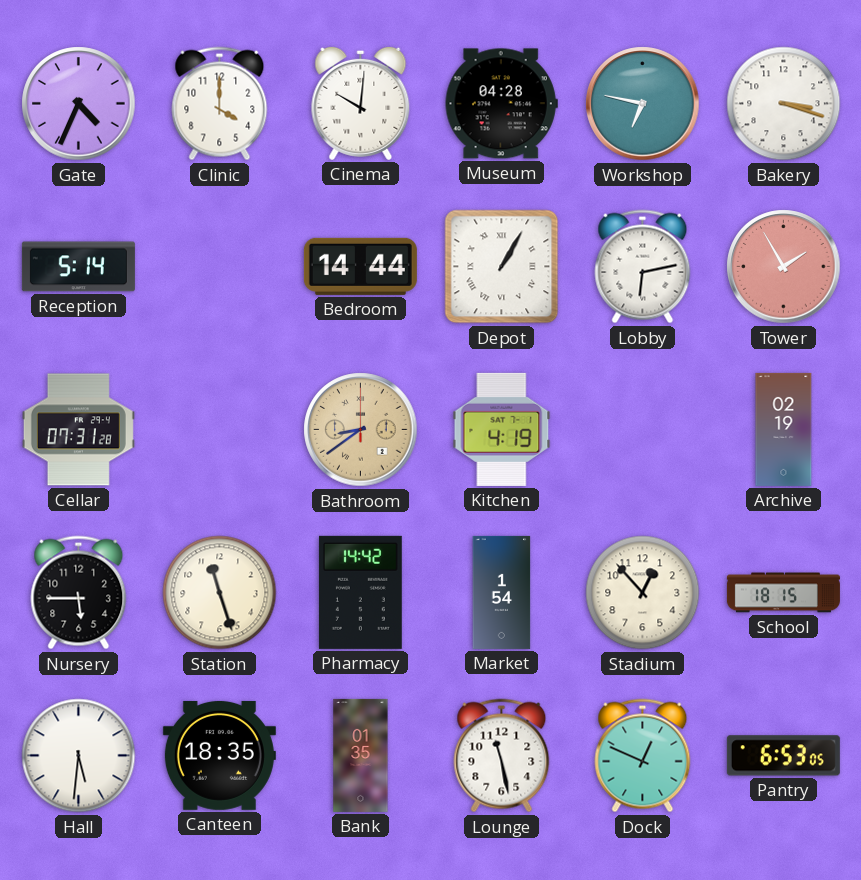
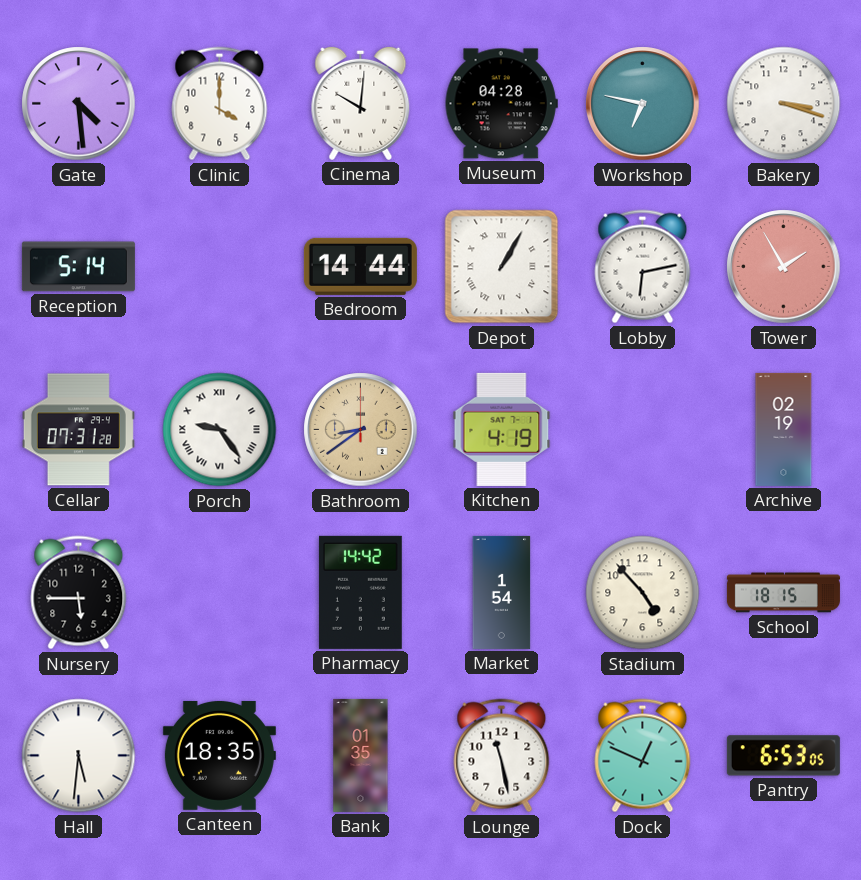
Gate: 4:34 -> 4:29 (79, 104)
Porch: none -> 9:24 (220, 430)
Station: 11:27 -> none (220, 593)
Stadium: 12:53 -> 4:53 (643, 593)
